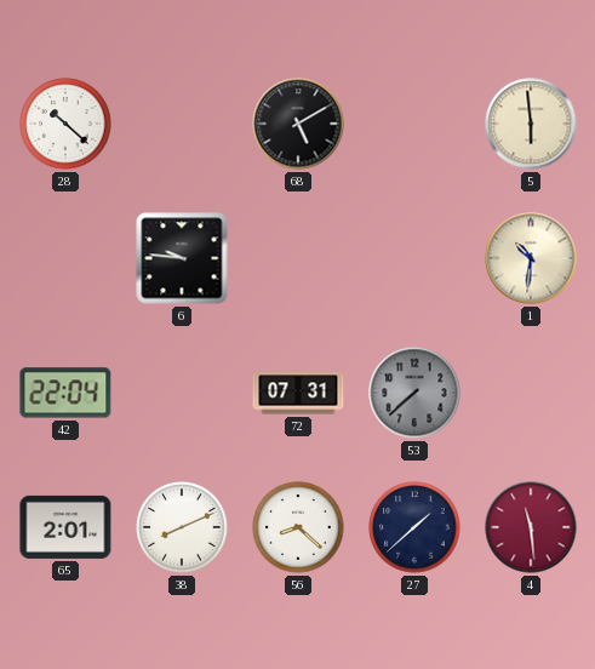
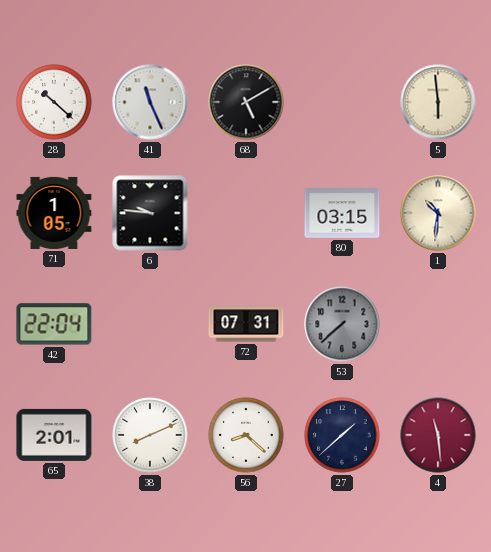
41: none -> 11:26 (150, 102)
71: none -> 1:05 (54, 213)
80: none -> 03:15 (342, 213)
